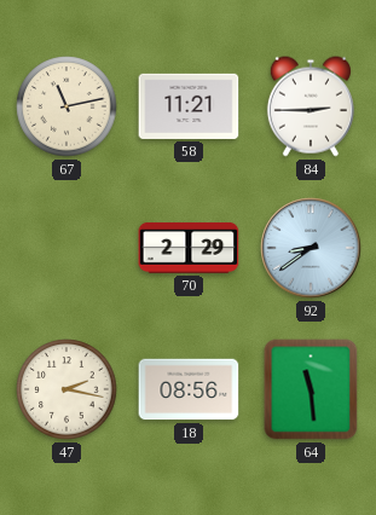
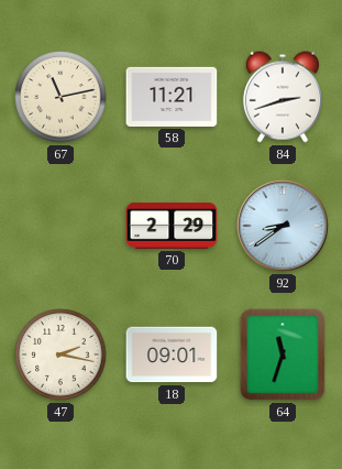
84: 2:45 -> 2:42 (283, 97)
18: 08:56 -> 09:01 (172, 355)
64: 11:29 -> 11:33 (283, 355)
